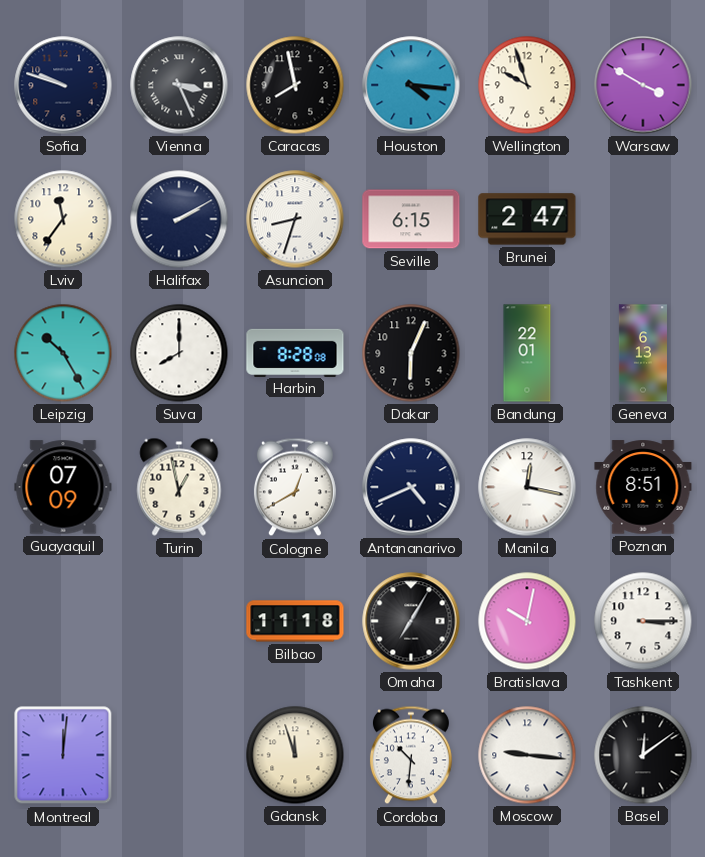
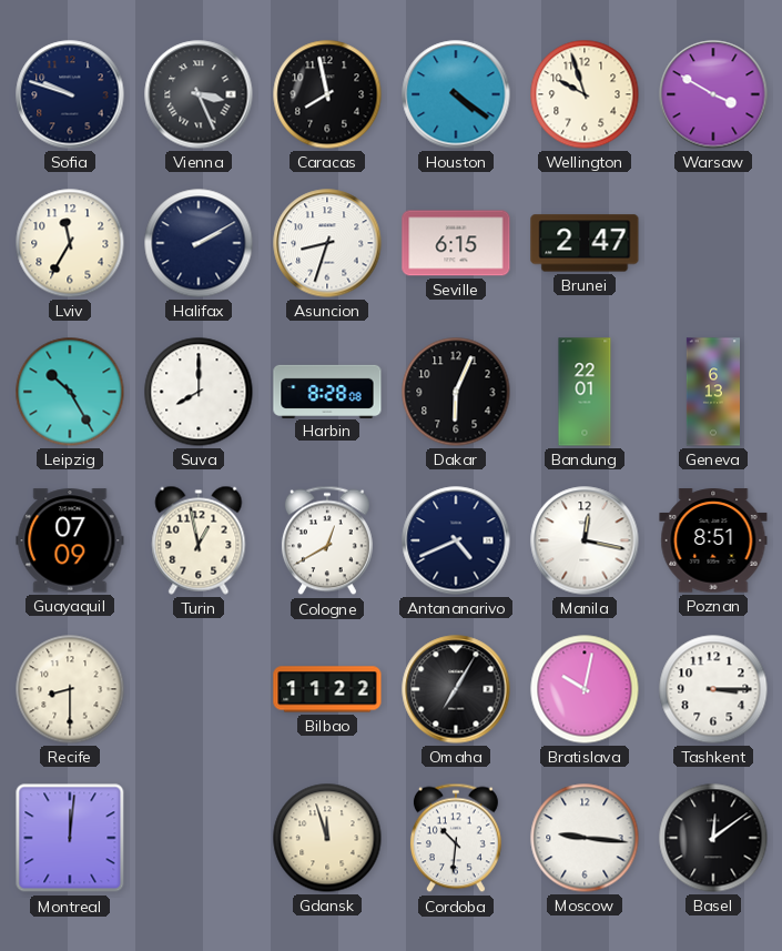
Houston: 4:16 -> 4:21 (456, 94)
Lviv: 11:36 -> 11:35 (70, 243)
Recife: none -> 8:30 (70, 689)
Bilbao: 11:18 -> 11:22 (327, 689)
